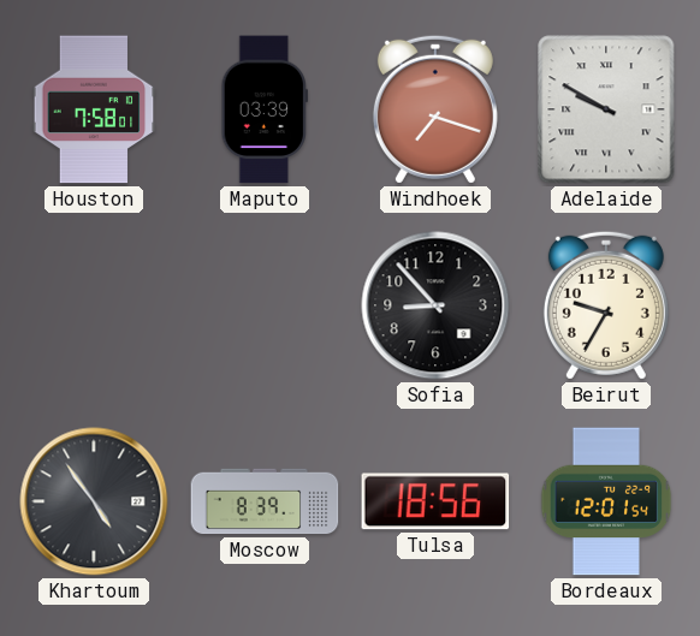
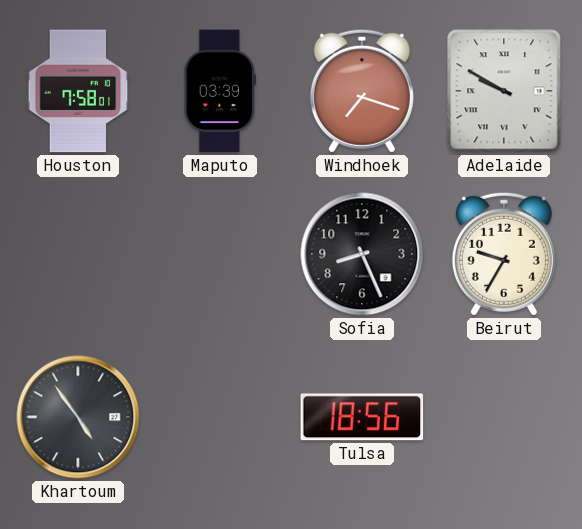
Sofia: 8:53 -> 8:26 (362, 254)
Moscow: 8:39 -> none (265, 501)
Bordeaux: 12:01 -> none (606, 501)
